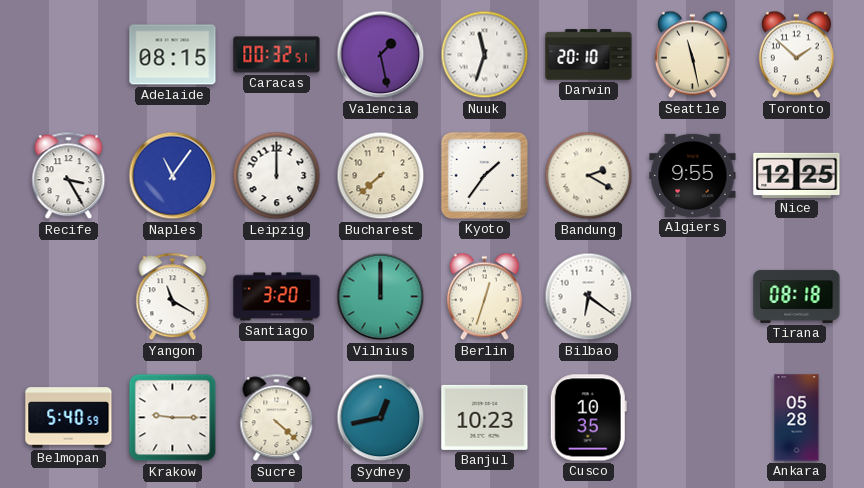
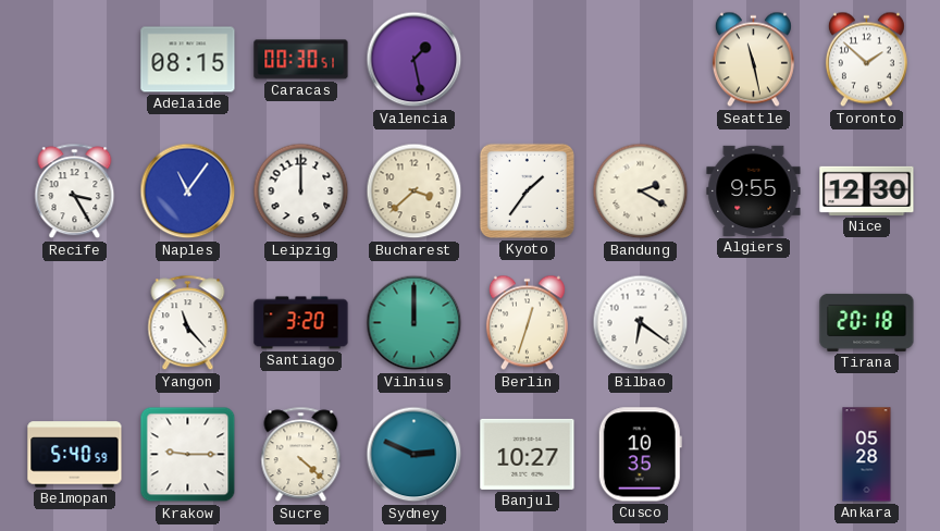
Caracas: 00:32 -> 00:30 (301, 60)
Nuuk: 11:33 -> none (485, 55)
Darwin: 20:10 -> none (589, 55)
Bucharest: 7:38 -> 3:38 (415, 192)
Nice: 12:25 -> 12:30 (867, 190)
Yangon: 11:20 -> 11:23 (188, 323)
Tirana: 08:18 -> 20:18 (867, 322)
Sydney: 12:43 -> 2:49 (415, 455)
Banjul: 10:23 -> 10:27 (528, 454)
